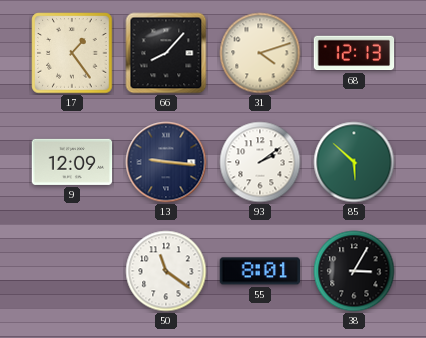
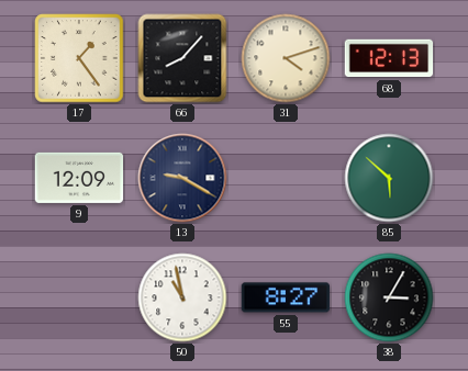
13: 9:16 -> 9:20 (182, 178)
93: 2:09 -> none (260, 162)
50: 11:21 -> 10:58 (182, 297)
55: 8:01 -> 8:27 (285, 297)
